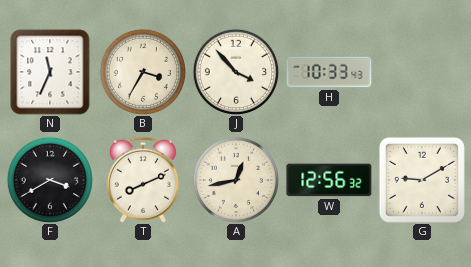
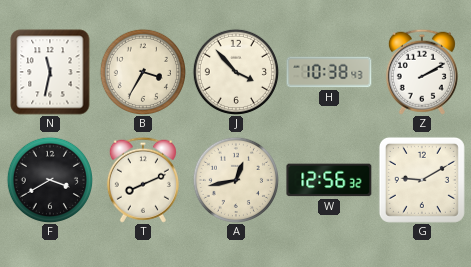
N: 11:34 -> 11:32 (50, 72)
H: 10:33 -> 10:38 (329, 72)
Z: none -> 2:10 (422, 72)
